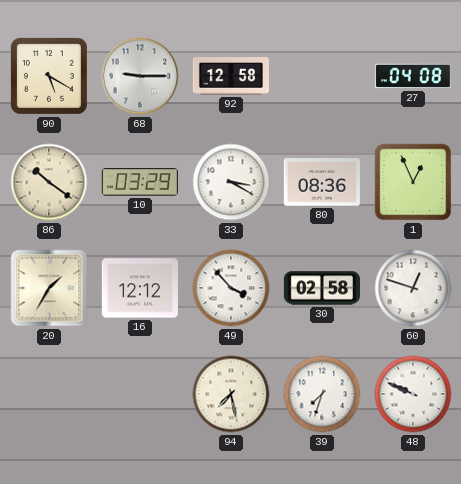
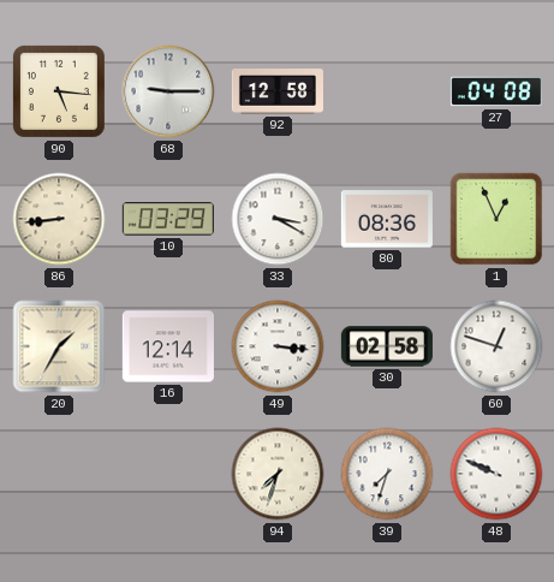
90: 5:20 -> 5:16 (59, 91)
86: 10:21 -> 8:44 (59, 219)
16: 12:12 -> 12:14 (168, 346)
49: 3:53 -> 3:16 (278, 346)
94: 7:28 -> 7:33 (278, 474)
